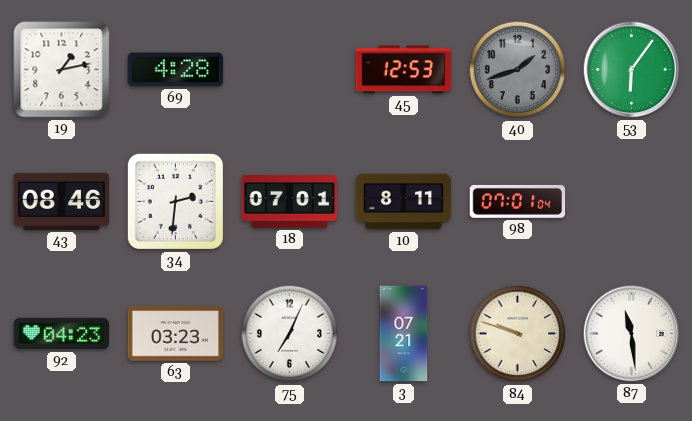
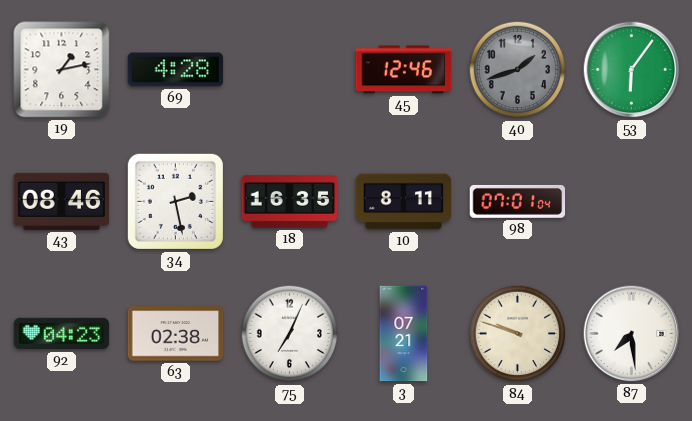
45: 12:53 -> 12:46 (404, 70)
34: 2:31 -> 2:28 (175, 201)
18: 07:01 -> 16:35 (290, 202)
63: 03:23 -> 02:38 (176, 334)
87: 11:29 -> 7:29 (632, 334)
